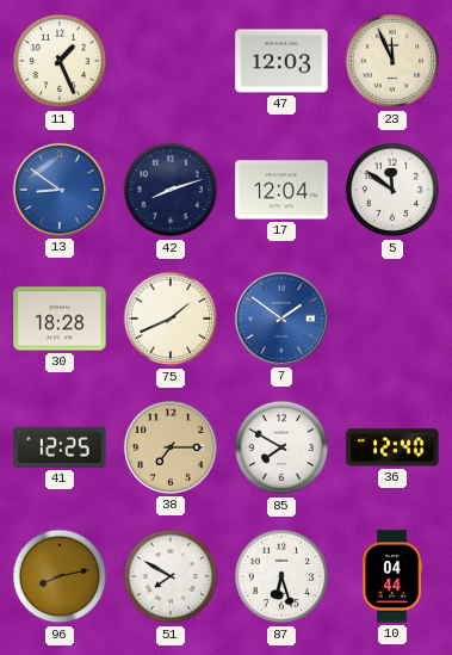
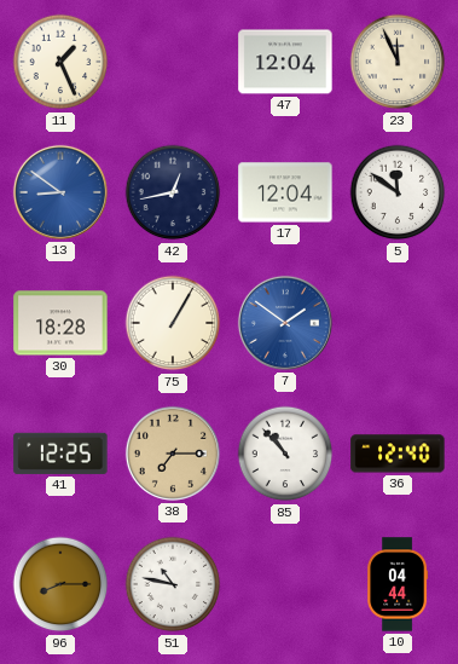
47: 12:03 -> 12:04 (285, 62)
42: 8:12 -> 12:43 (173, 192)
75: 1:41 -> 1:05 (173, 323)
85: 7:50 -> 10:53 (285, 454)
96: 8:13 -> 8:15 (60, 584)
51: 7:50 -> 10:47 (173, 584)
87: 6:27 -> none (281, 576)
